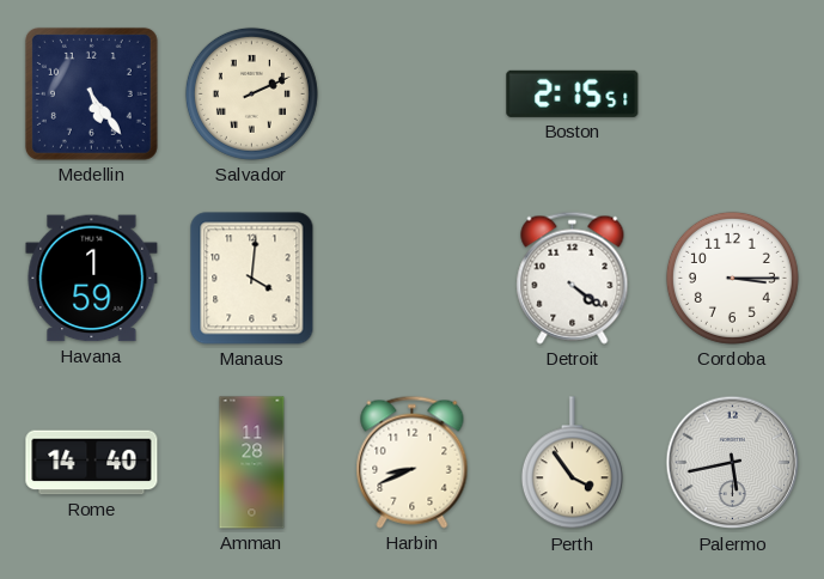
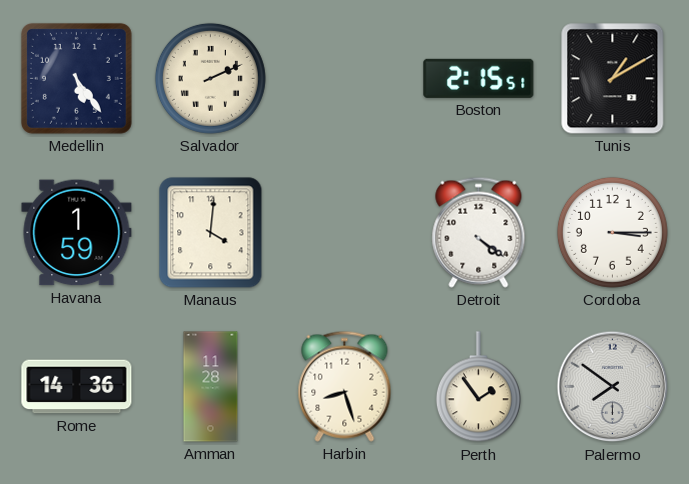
Tunis: none -> 1:10 (613, 79)
Rome: 14:40 -> 14:36 (77, 387)
Harbin: 8:41 -> 8:27 (345, 386)
Perth: 3:54 -> 1:54 (478, 387)
Palermo: 5:43 -> 7:51 (613, 387)
